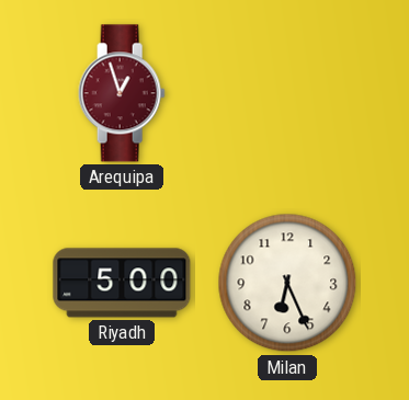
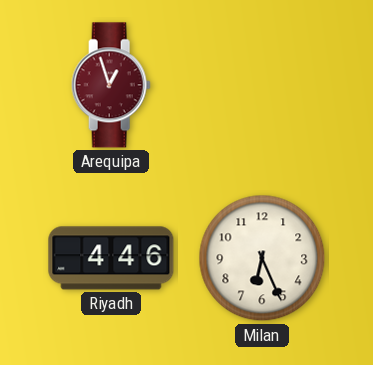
Riyadh: 5:00 -> 4:46 (111, 258)
